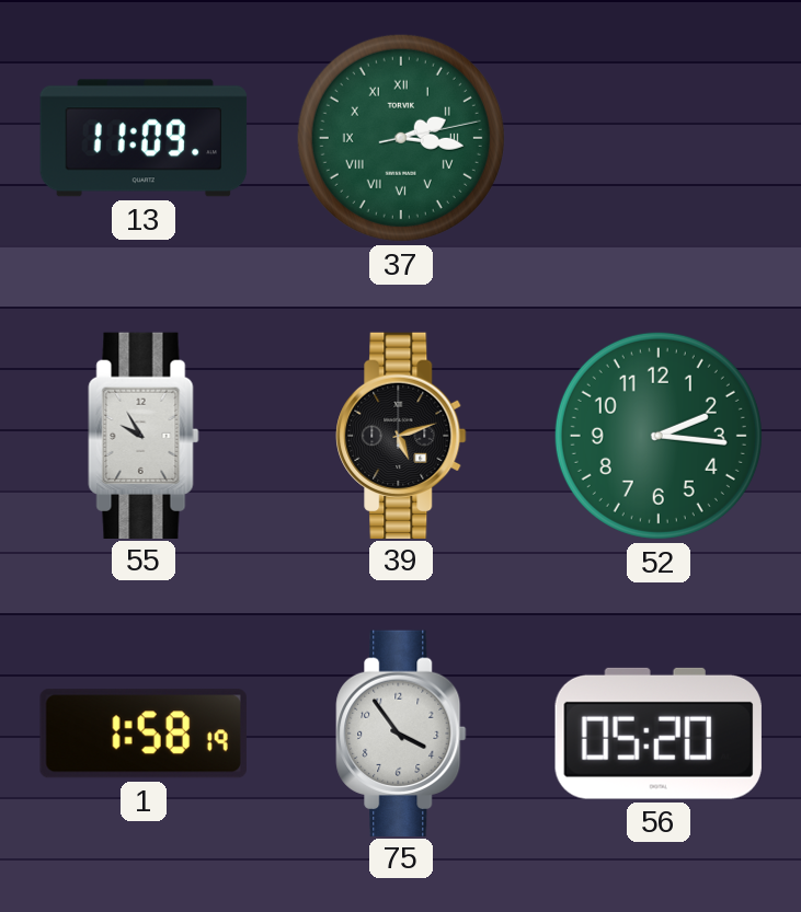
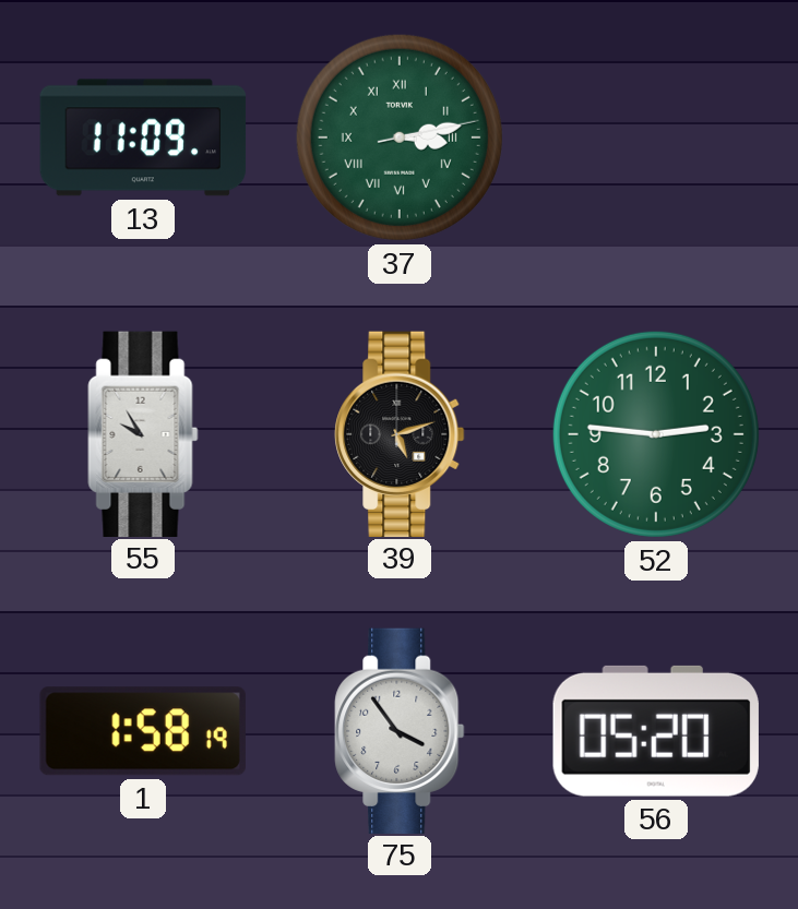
37: 2:16 -> 3:13 (400, 137)
52: 2:16 -> 2:46 (656, 434)
